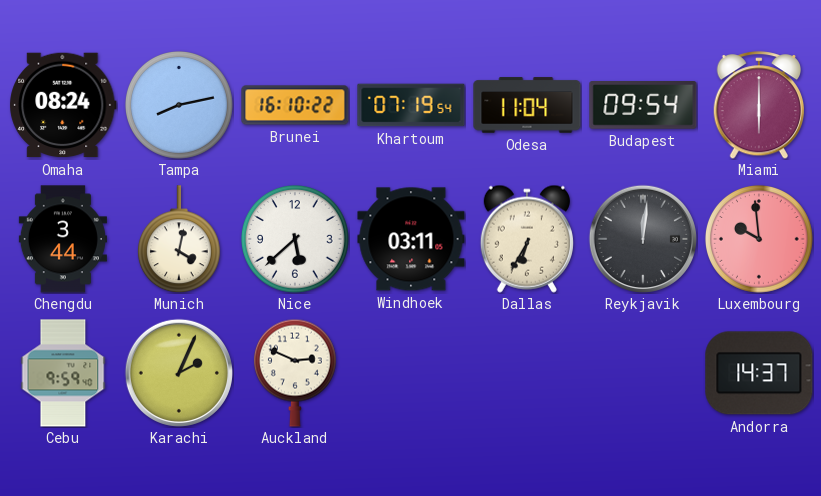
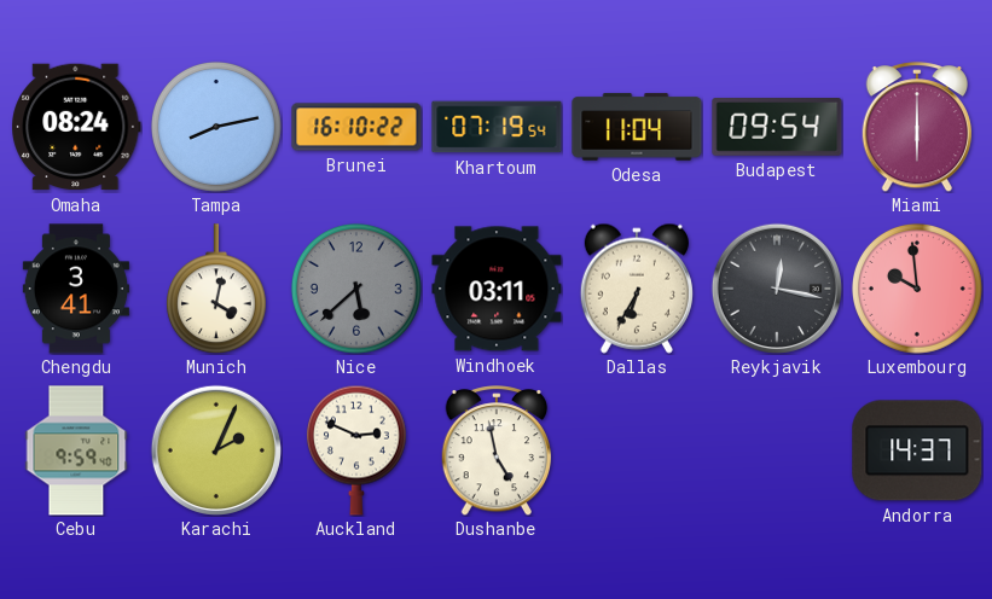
Chengdu: 3:44 -> 3:41 (76, 289)
Nice dial: white -> grey (356, 289)
Reykjavik: 12:01 -> 12:17 (776, 287)
Dushanbe: none -> 4:58 (497, 450)
